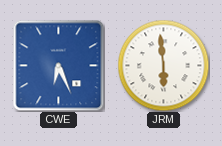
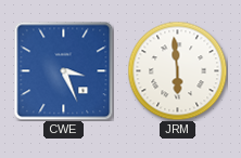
CWE: 6:26 -> 3:26 (63, 70)
